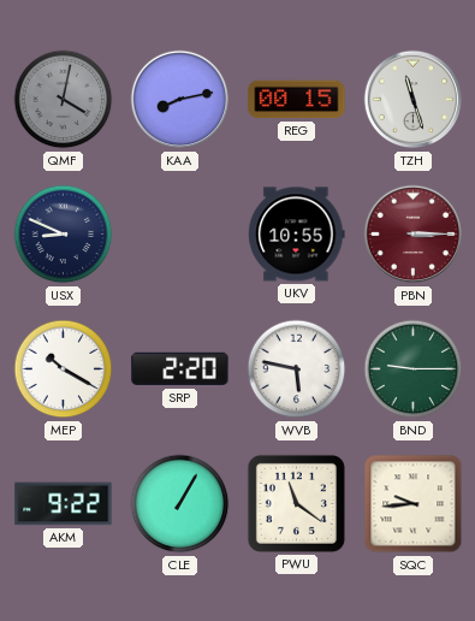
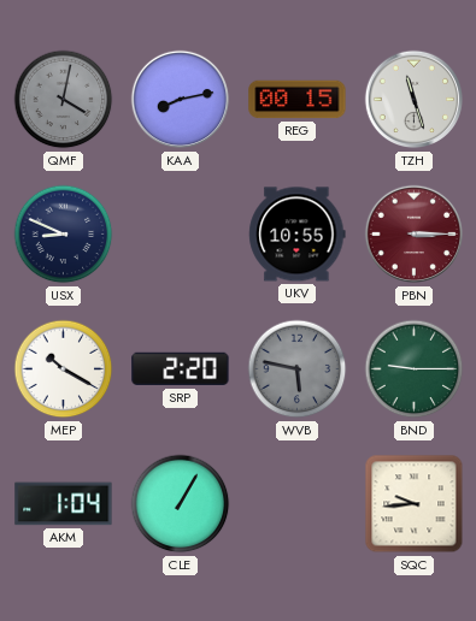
WVB dial: white -> grey (298, 369)
AKM: 9:22 -> 1:04 (64, 504)
PWU: 11:21 -> none (296, 503)
